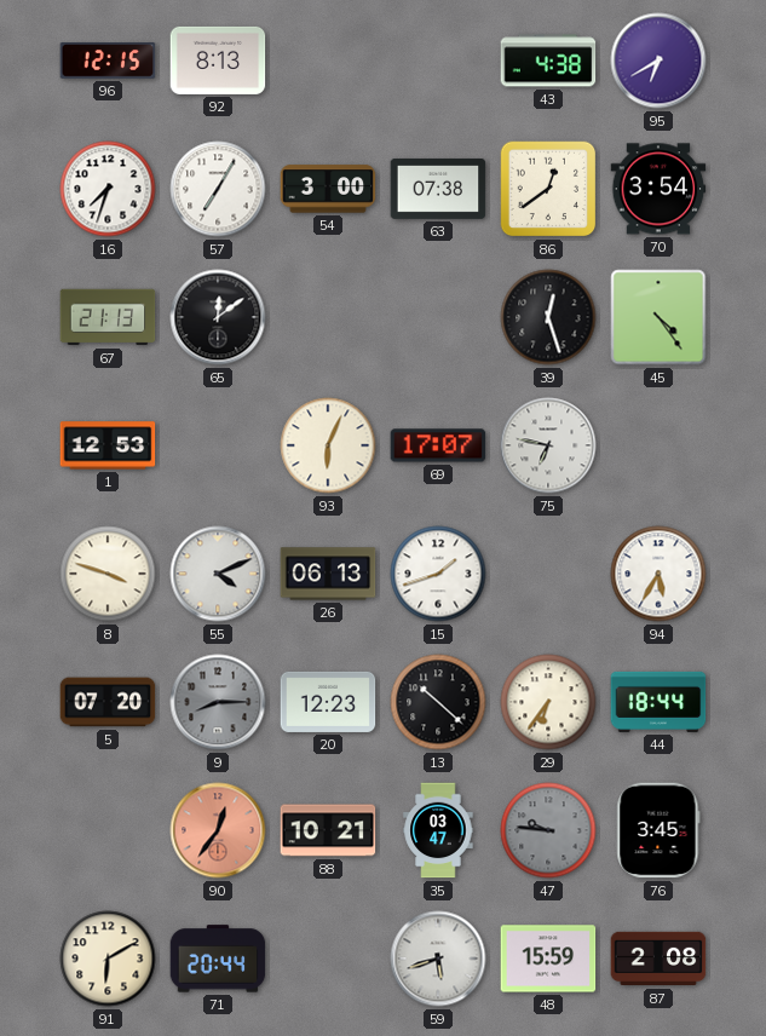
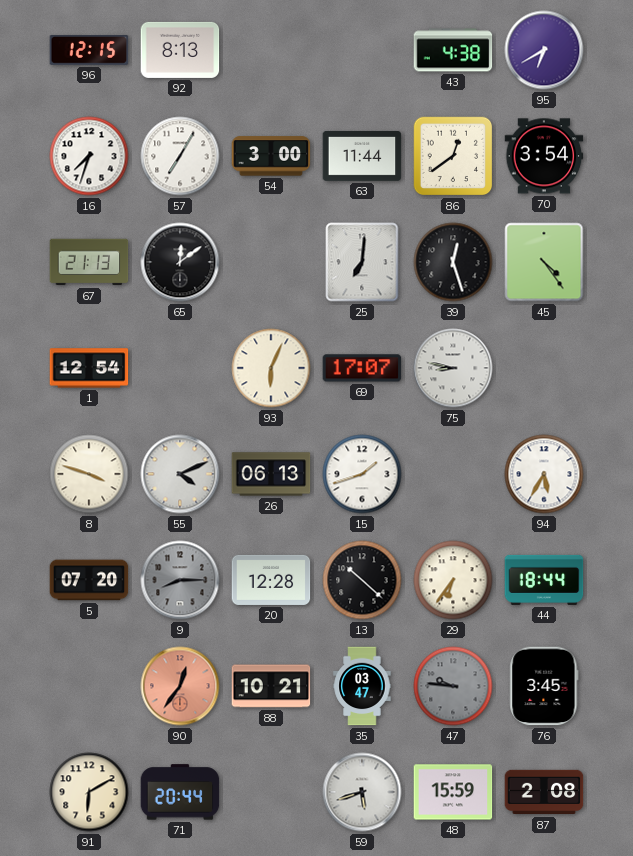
63: 07:38 -> 11:44 (362, 156)
25: none -> 7:01 (362, 262)
1: 12:53 -> 12:54 (89, 368)
75: 6:47 -> 8:47 (453, 368)
20: 12:23 -> 12:28 (271, 580)
